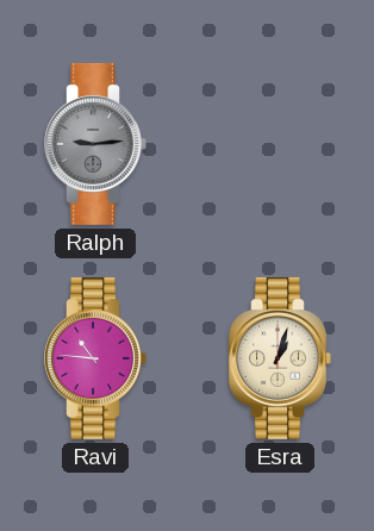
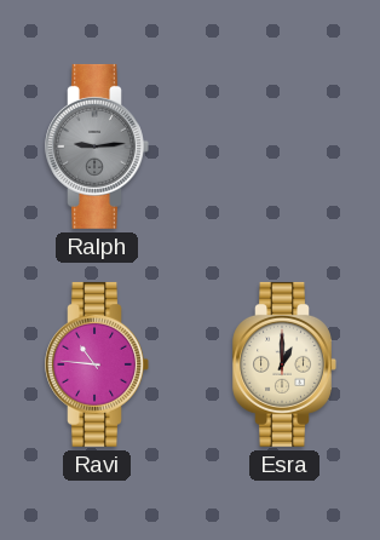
Esra: 1:03 -> 1:00 (284, 364)
